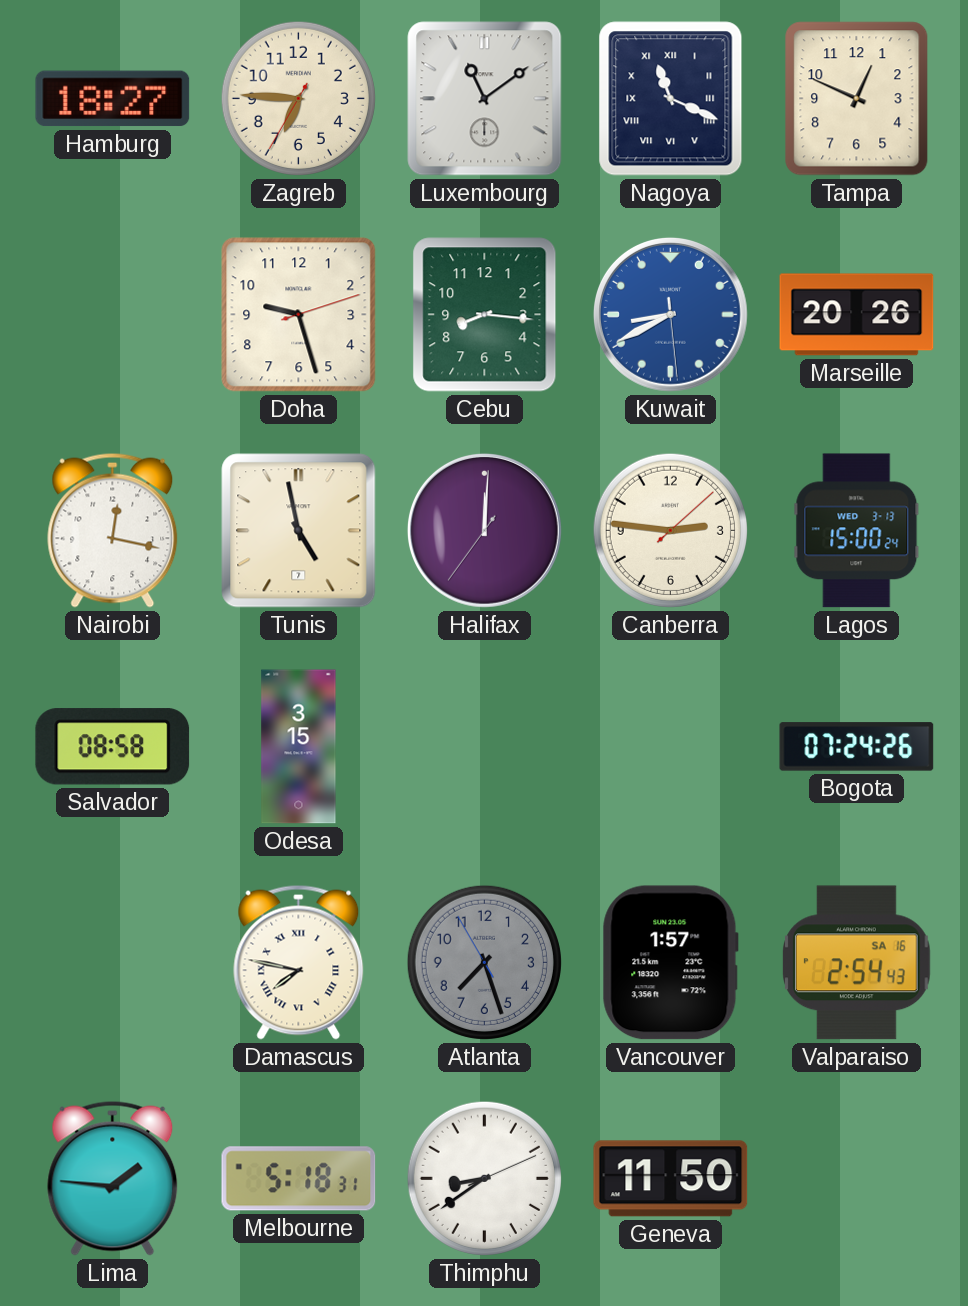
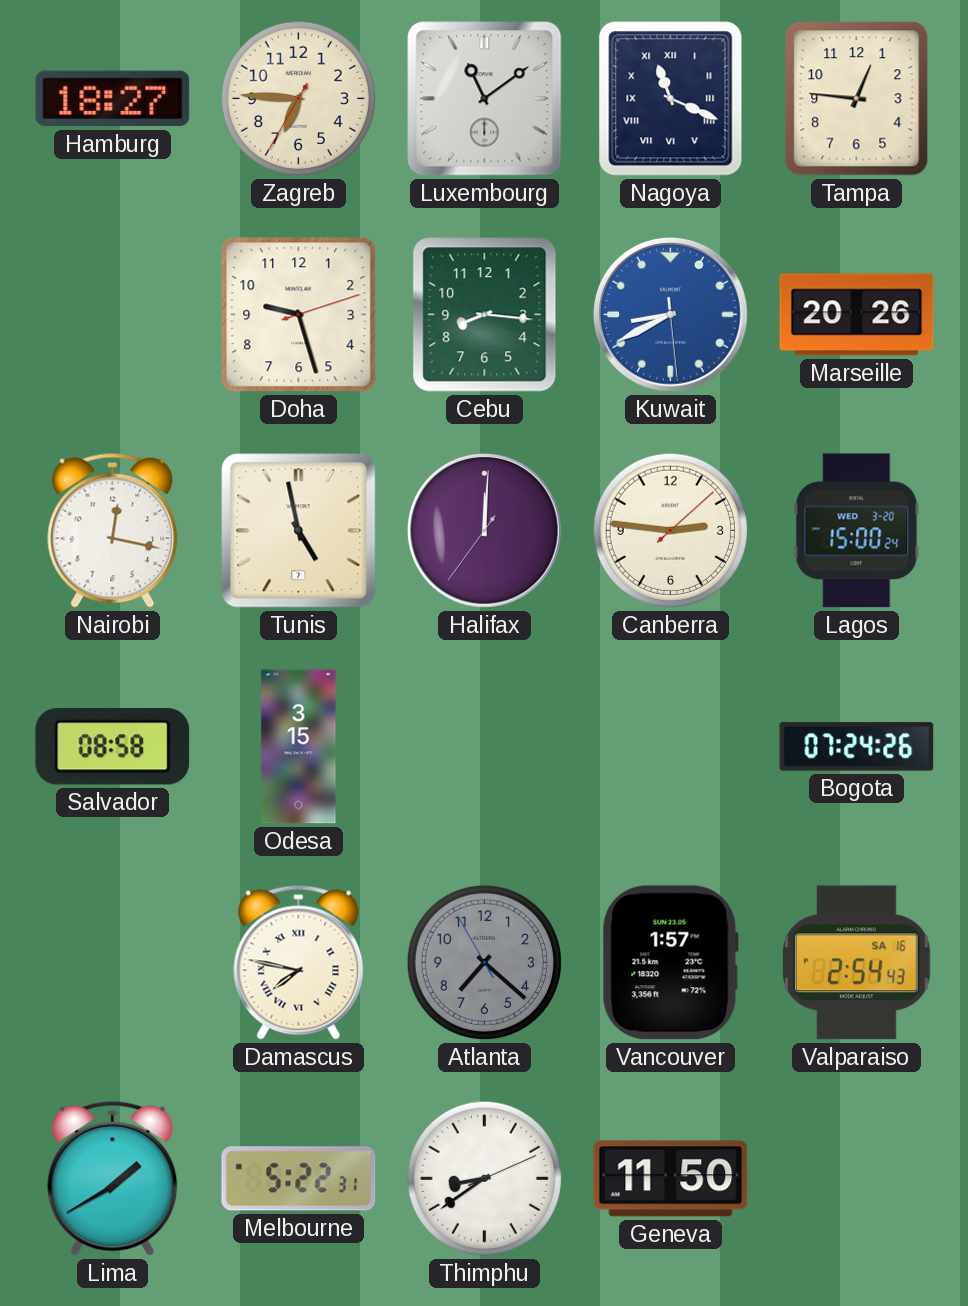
Tampa: 12:49 -> 12:46 (857, 99)
Lagos date: WED 3-13 -> WED 3-20 (857, 531)
Atlanta: 7:26 -> 7:21 (484, 962)
Lima: 1:46 -> 1:40 (113, 1178)
Melbourne: 5:18 -> 5:22 (299, 1179)
